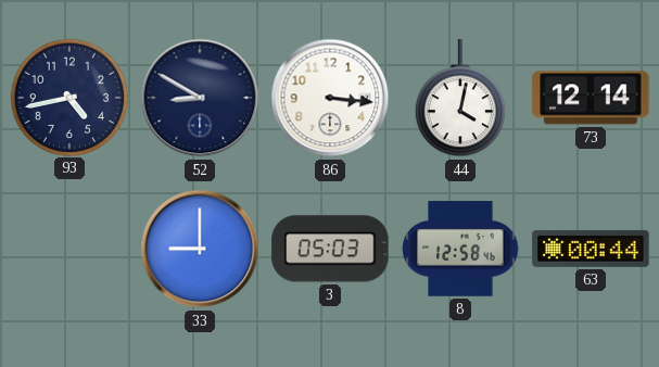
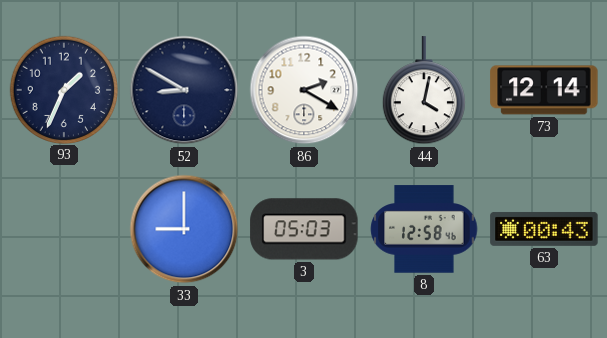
93: 4:43 -> 1:34 (63, 89)
86: 3:16 -> 2:20 (304, 90)
63: 00:44 -> 00:43 (544, 229)
